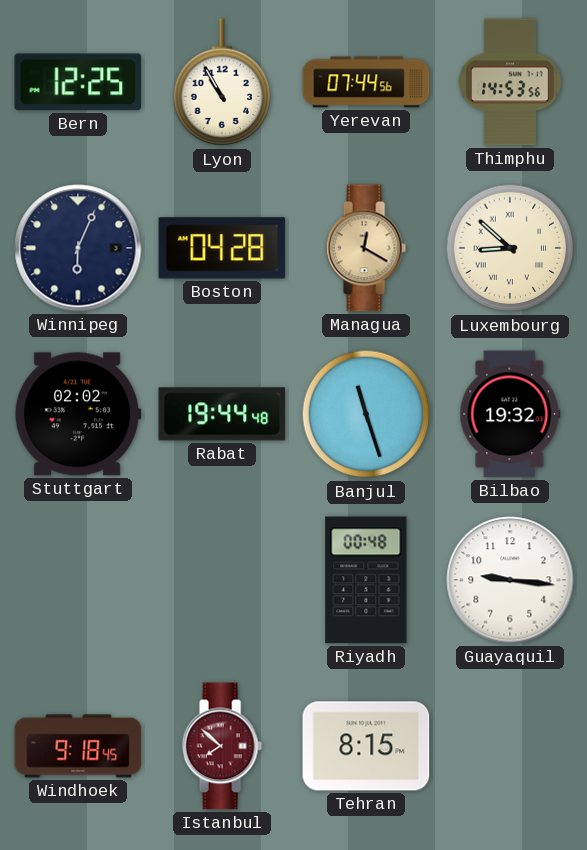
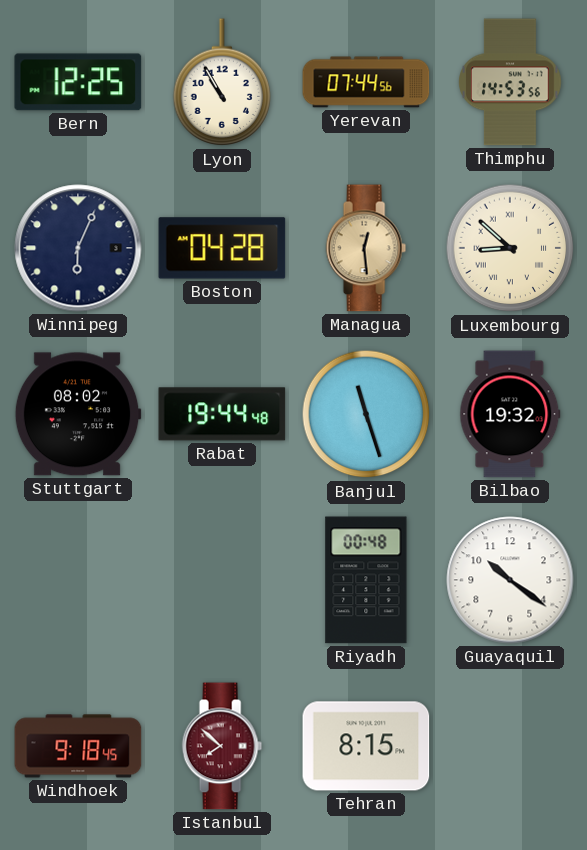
Managua: 12:20 -> 12:29 (366, 248)
Stuttgart: 02:02 -> 08:02 (78, 414)
Guayaquil: 9:16 -> 10:21 (510, 580)
